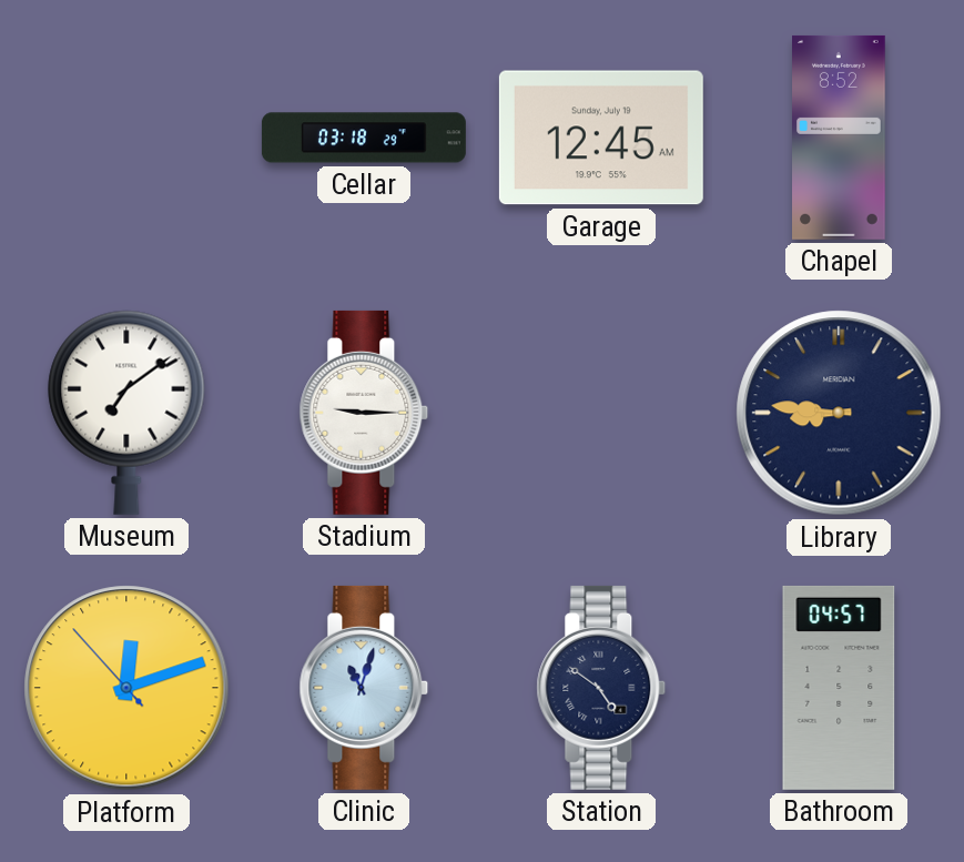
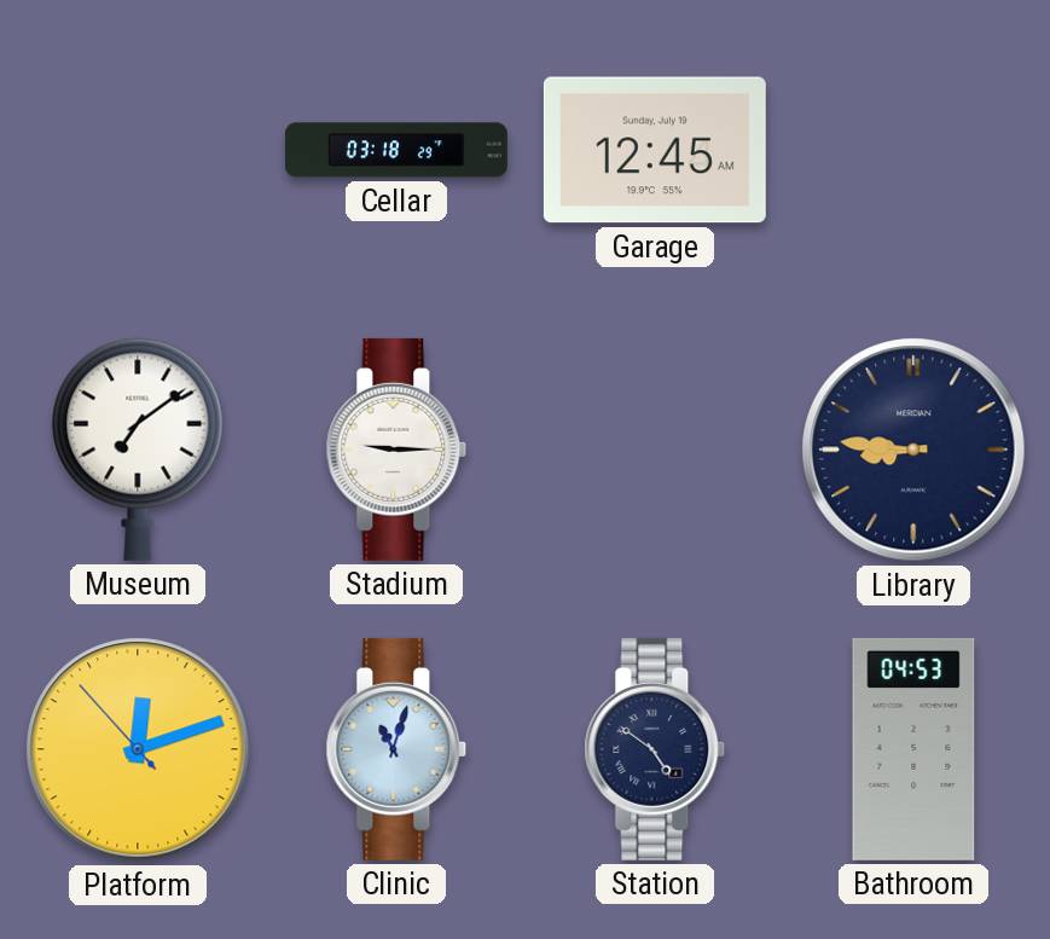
Chapel: 8:52 -> none (840, 138)
Bathroom: 04:57 -> 04:53 (913, 749)
